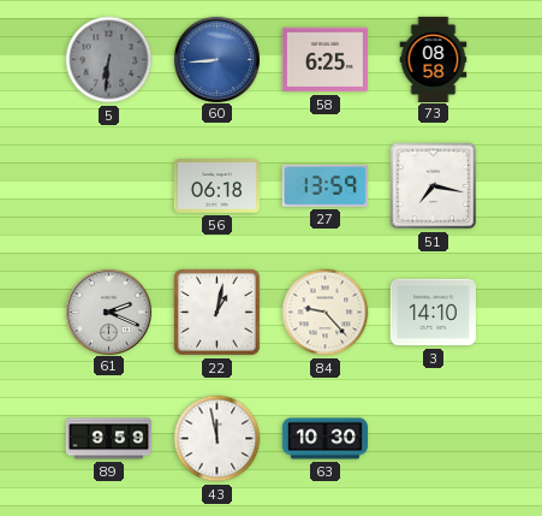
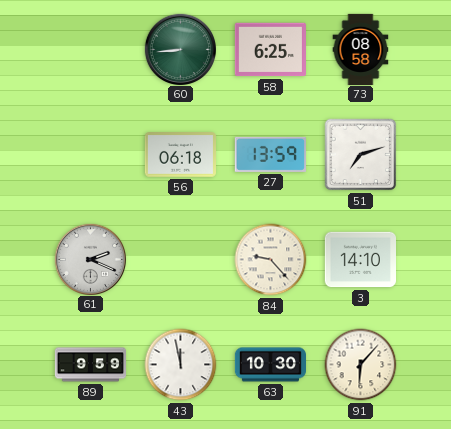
5: 6:31 -> none (109, 60)
60 dial: blue -> green (180, 49)
51: 7:17 -> 7:12 (361, 155)
22: 1:02 -> none (216, 312)
91: none -> 6:07 (361, 365)
